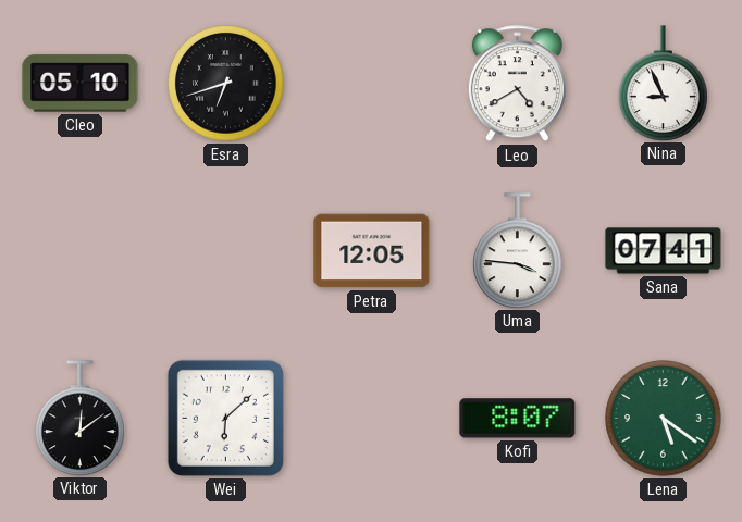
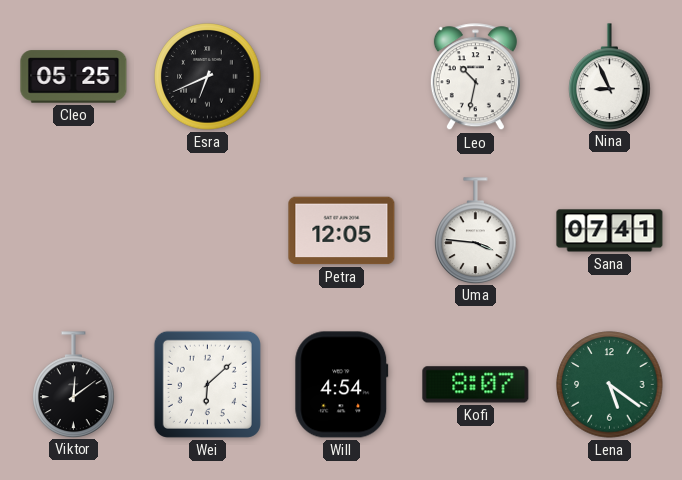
Cleo: 05:10 -> 05:25 (74, 77)
Esra: 6:42 -> 6:41 (208, 77)
Leo: 4:40 -> 10:32 (475, 77)
Will: none -> 4:54 (342, 385)
